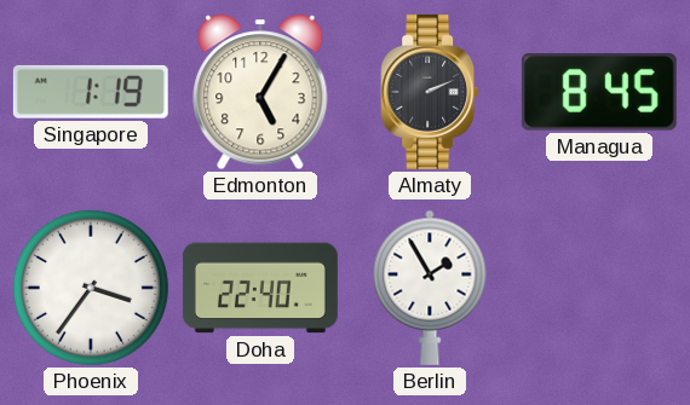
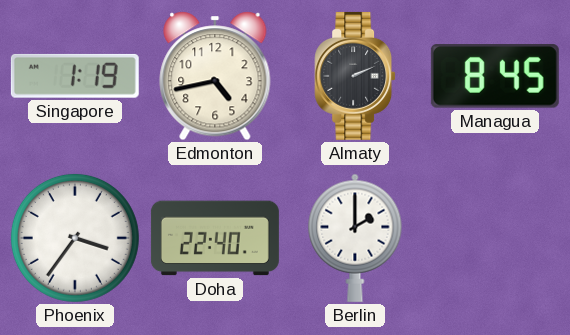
Edmonton: 5:05 -> 4:43 (215, 76)
Berlin: 1:55 -> 2:00 (355, 238)
